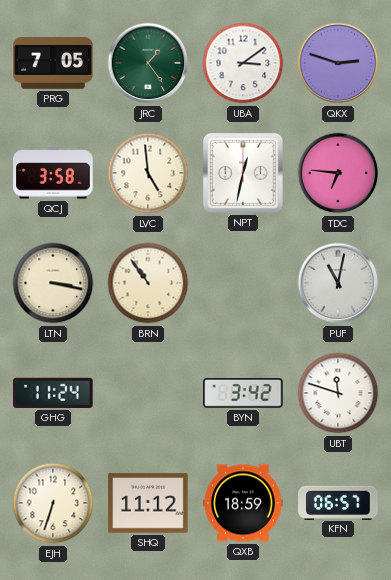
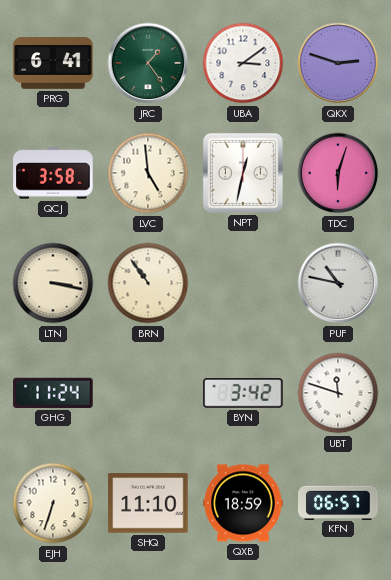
PRG: 7:05 -> 6:41 (53, 63)
TDC: 6:46 -> 6:03 (338, 173)
PUF: 11:02 -> 10:47 (338, 283)
SHQ: 11:12 -> 11:10 (148, 503)
